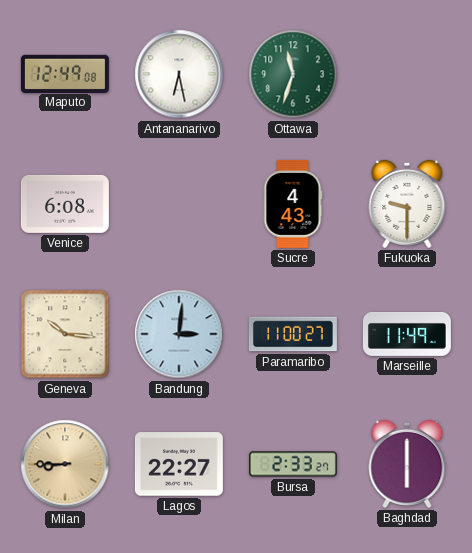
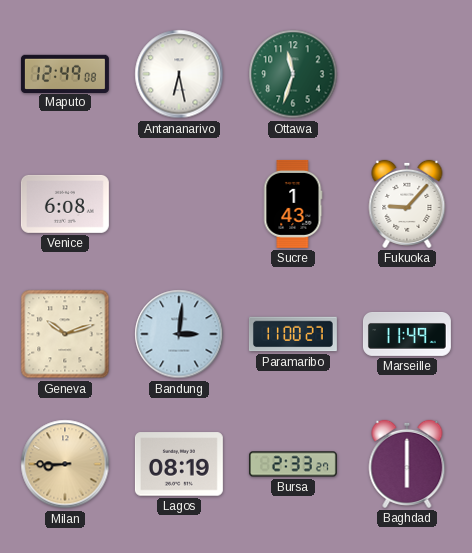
Sucre: 4:43 -> 1:43 (293, 204)
Fukuoka: 9:30 -> 9:07 (407, 204)
Geneva: 10:16 -> 10:12 (65, 334)
Lagos: 22:27 -> 08:19 (179, 464)
